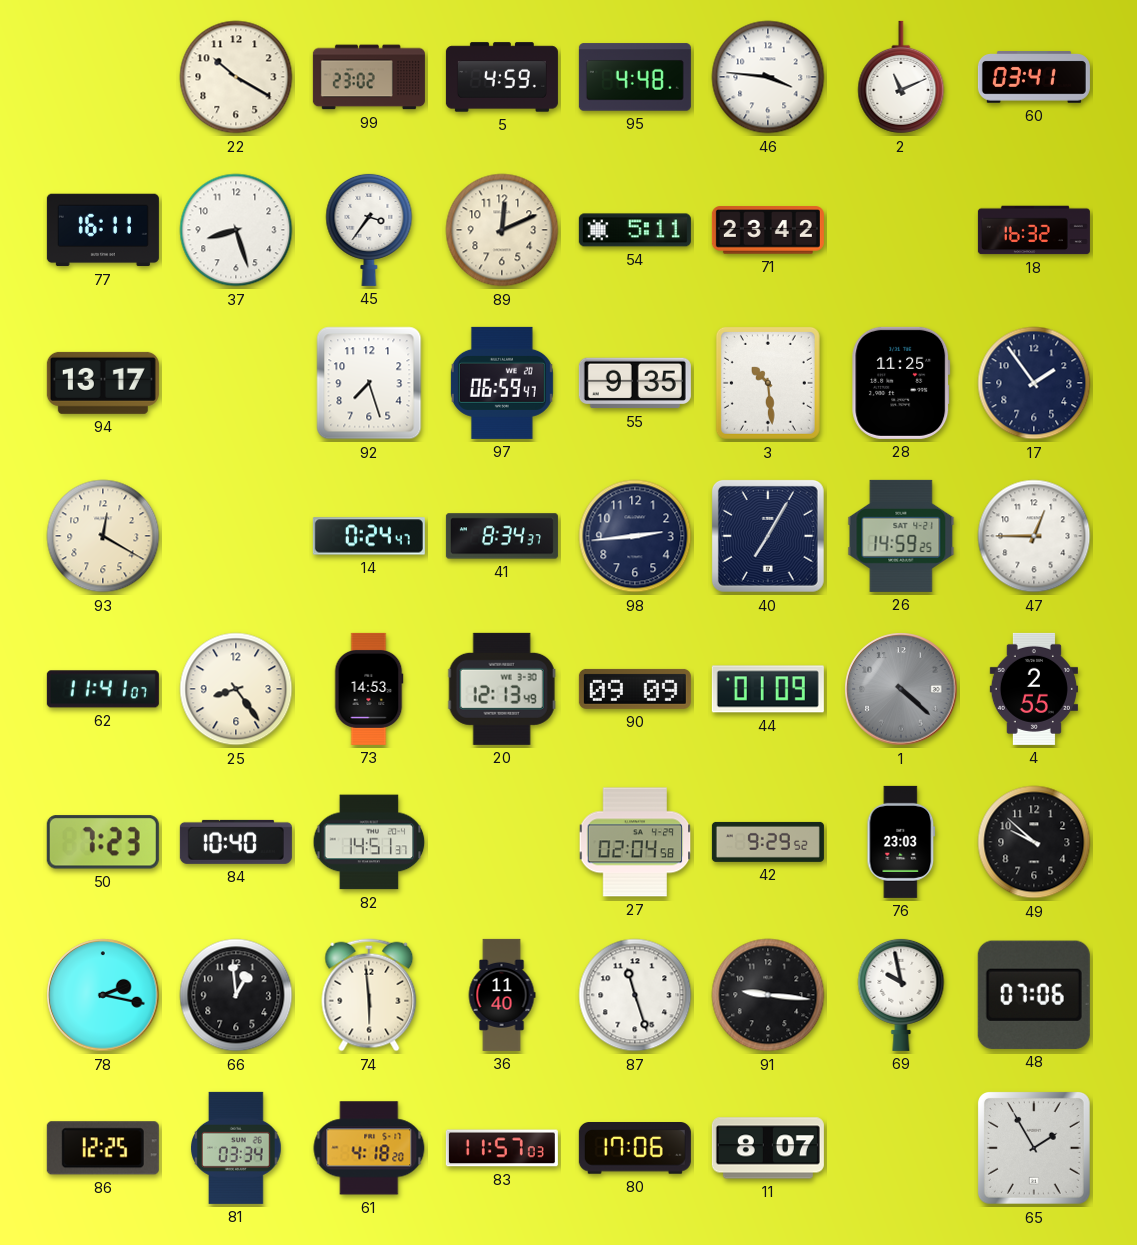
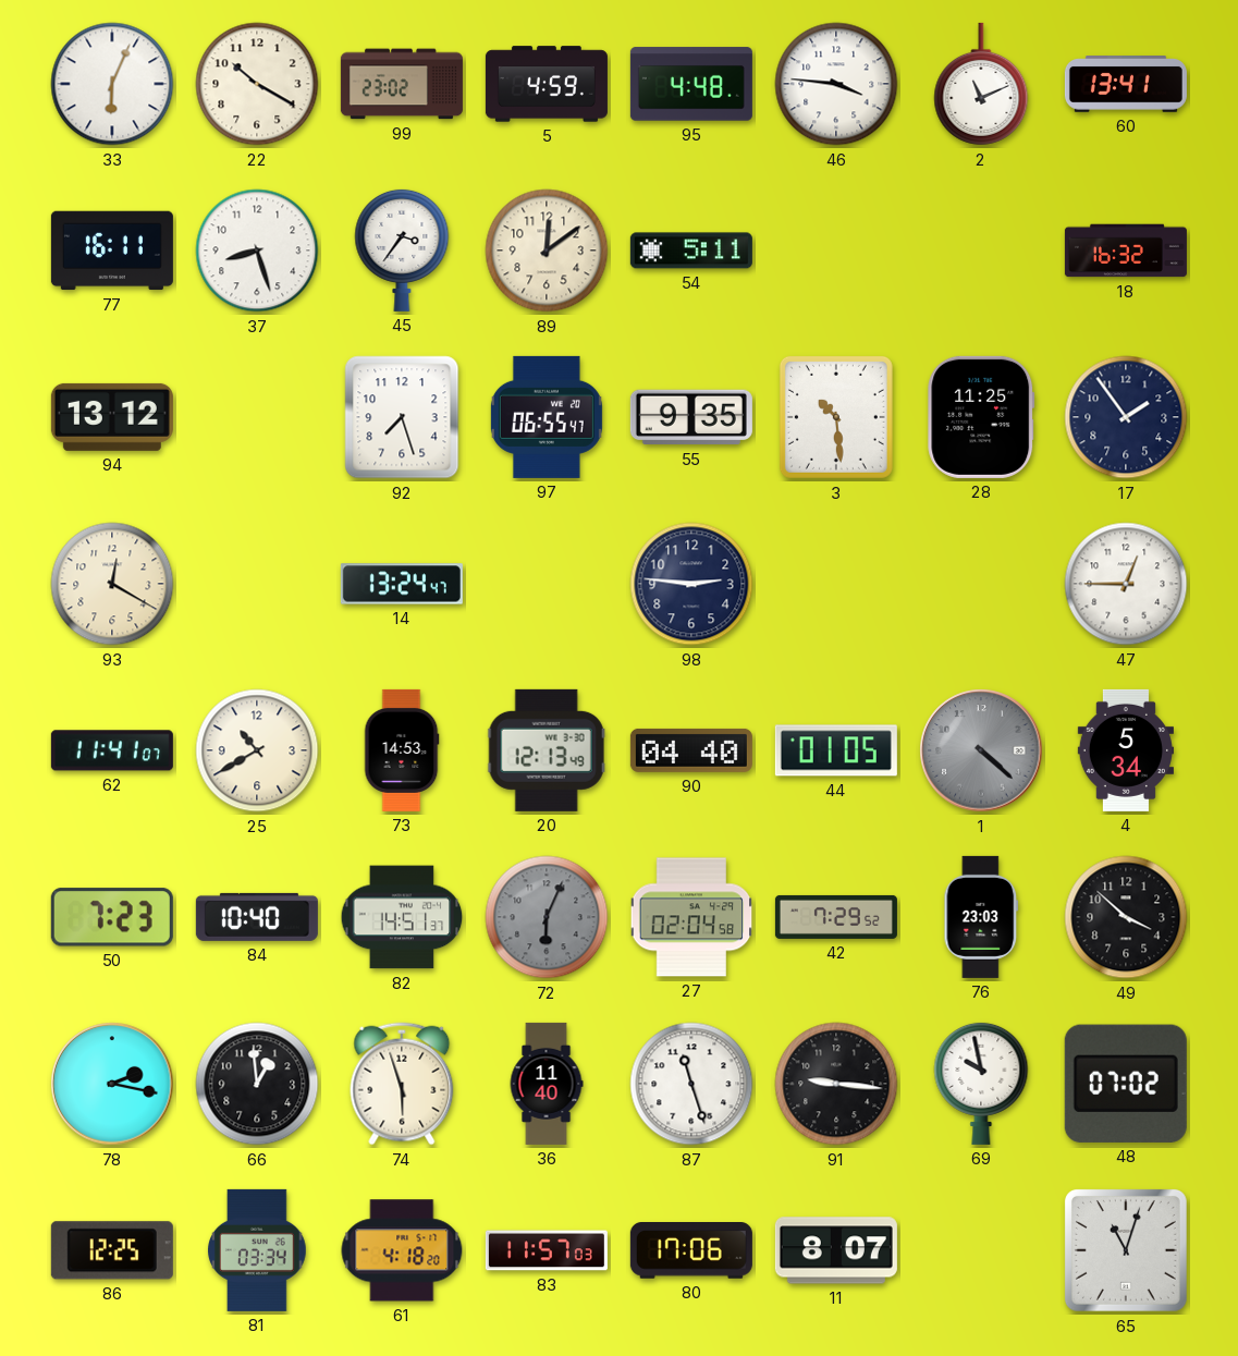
33: none -> 6:04 (112, 84)
60: 03:41 -> 13:41 (1126, 84)
89: 12:11 -> 12:09 (547, 251)
71: 23:42 -> none (768, 230)
94: 13:17 -> 13:12 (112, 417)
97: 06:59 -> 06:55 (547, 417)
14: 0:24 -> 13:24 (402, 584)
41: 8:34 -> none (502, 536)
98: 2:44 -> 2:46 (691, 584)
40: 7:05 -> none (768, 536)
26: 14:59 -> none (901, 536)
25: 8:24 -> 10:40 (257, 750)
90: 09:09 -> 04:40 (691, 750)
44: 01:09 -> 01:05 (836, 750)
4: 2:55 -> 5:34 (1126, 750)
72: none -> 6:04 (547, 917)
42: 9:29 -> 7:29 (836, 917)
49: 9:52 -> 3:52 (1126, 917)
74: 5:59 -> 5:57 (402, 1084)
48: 07:06 -> 07:02 (1126, 1084)
65: 1:55 -> 11:03 (1126, 1250)
